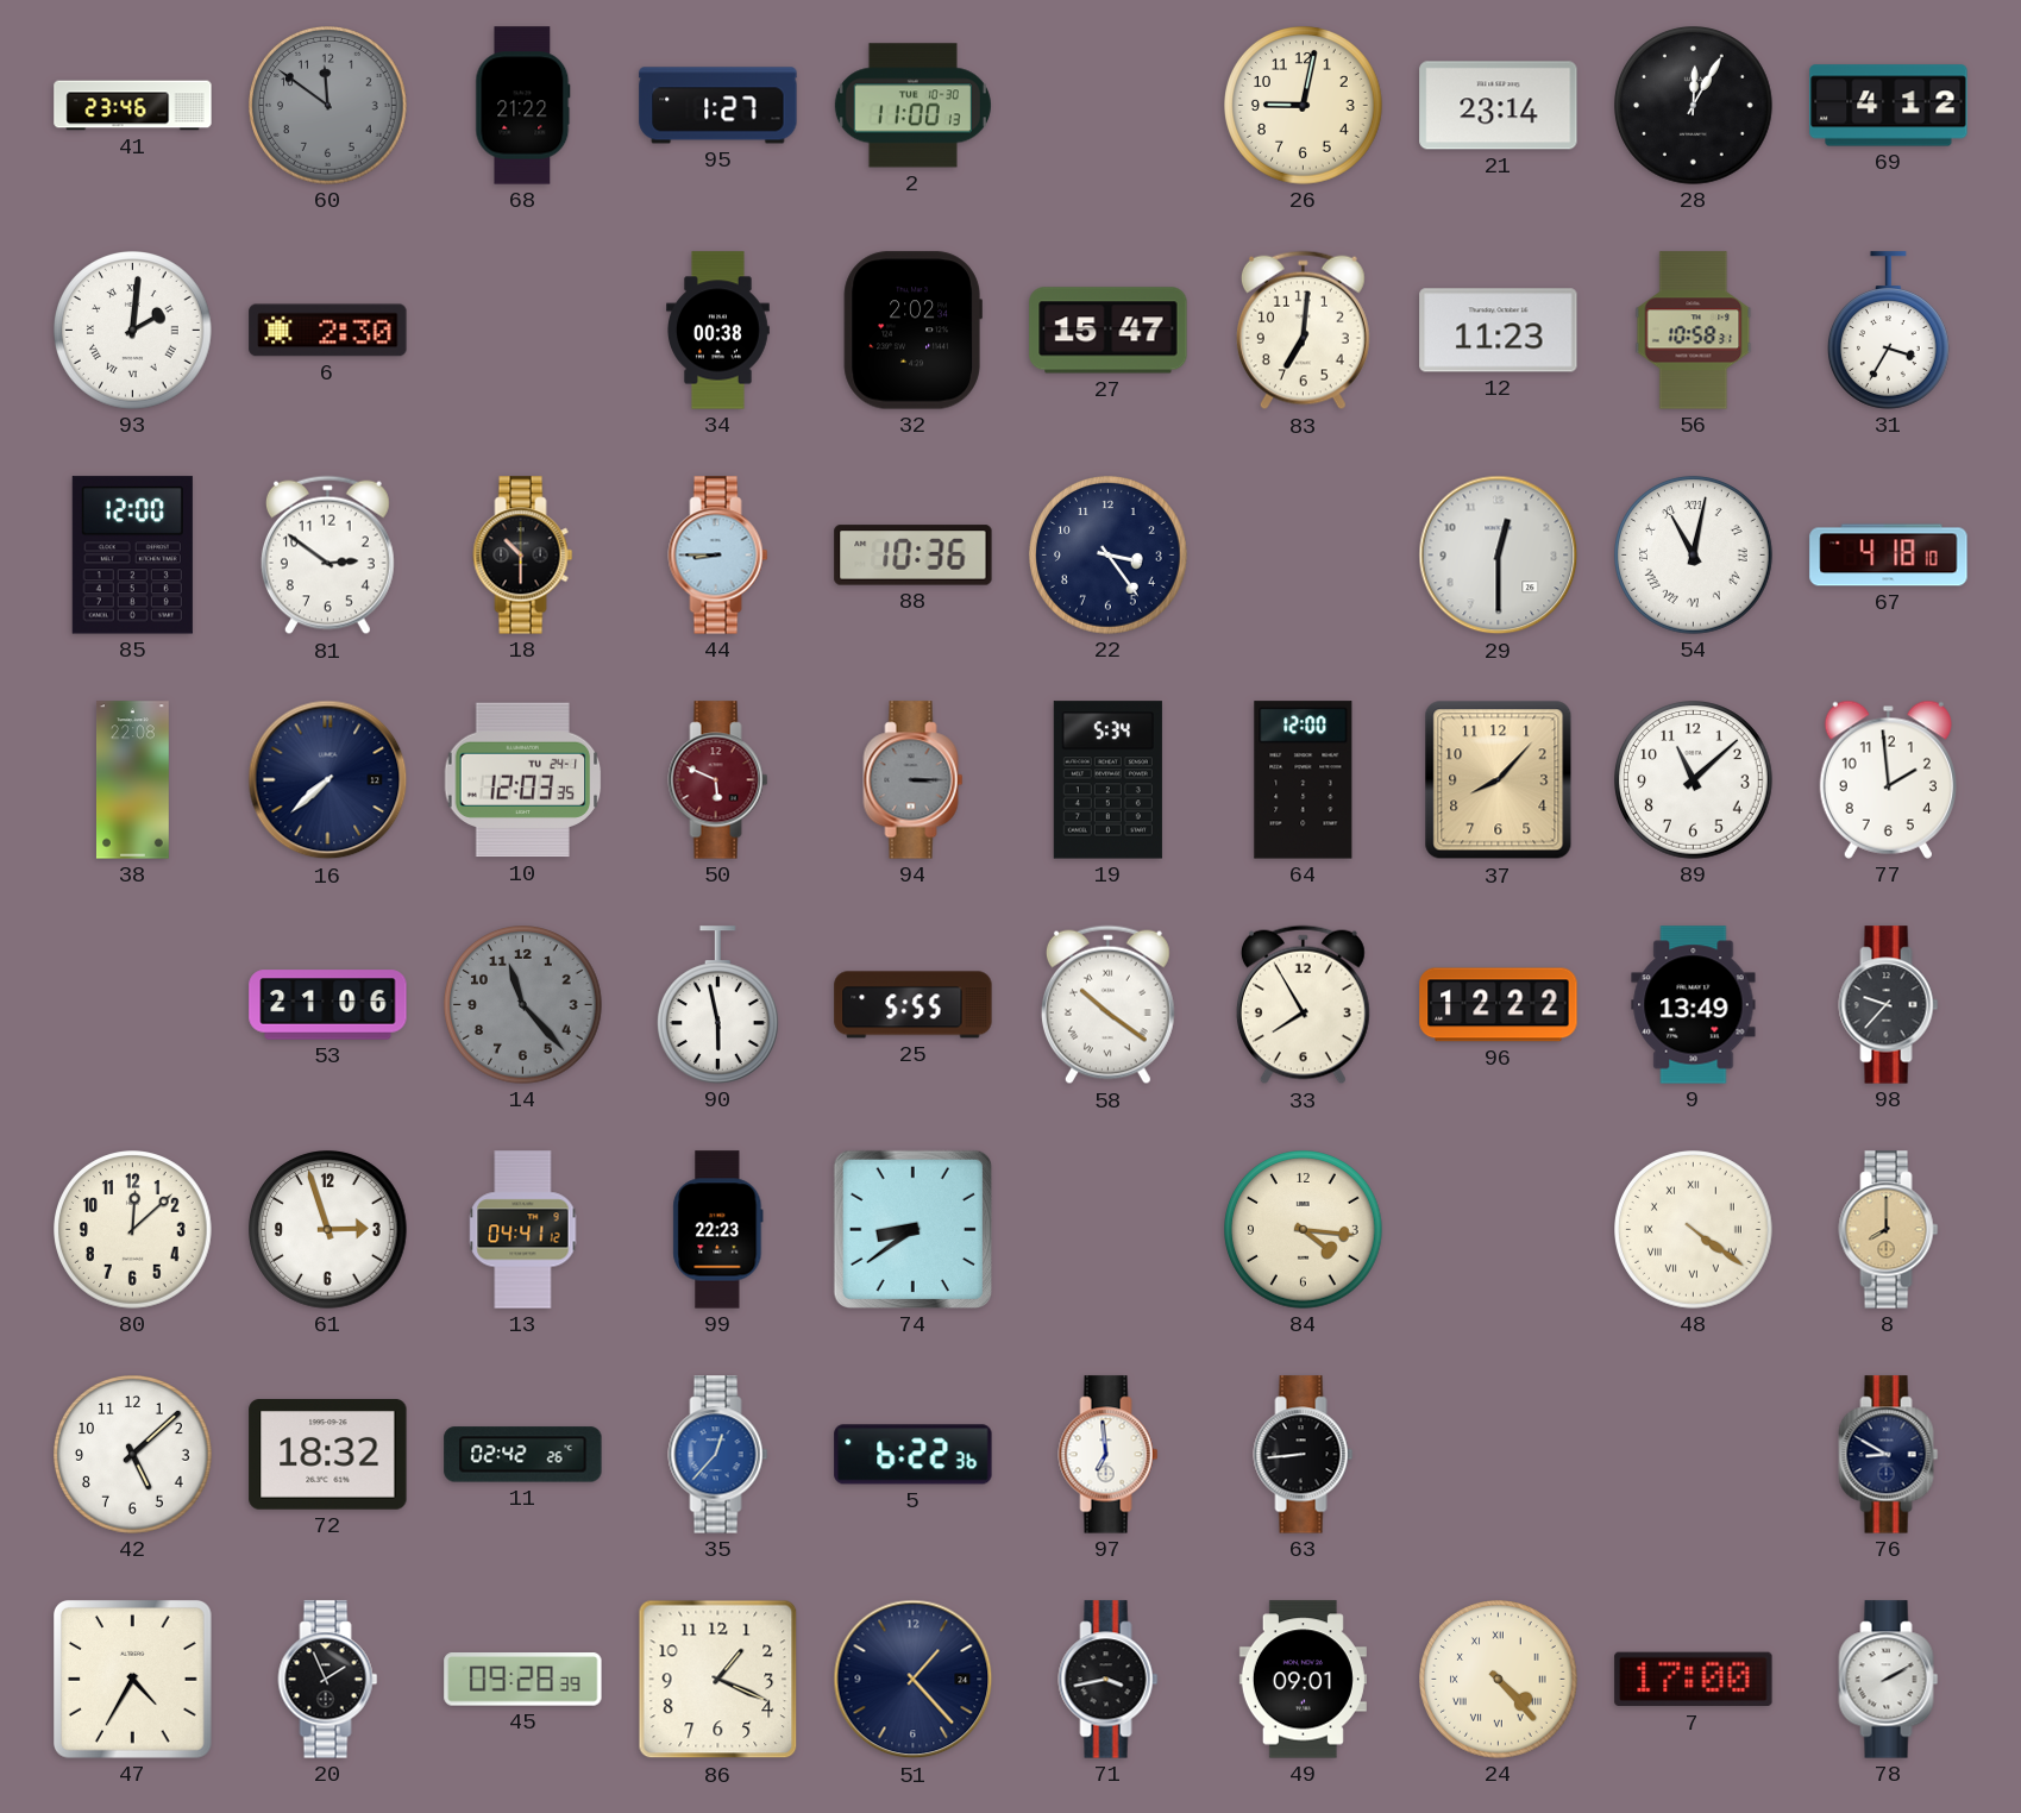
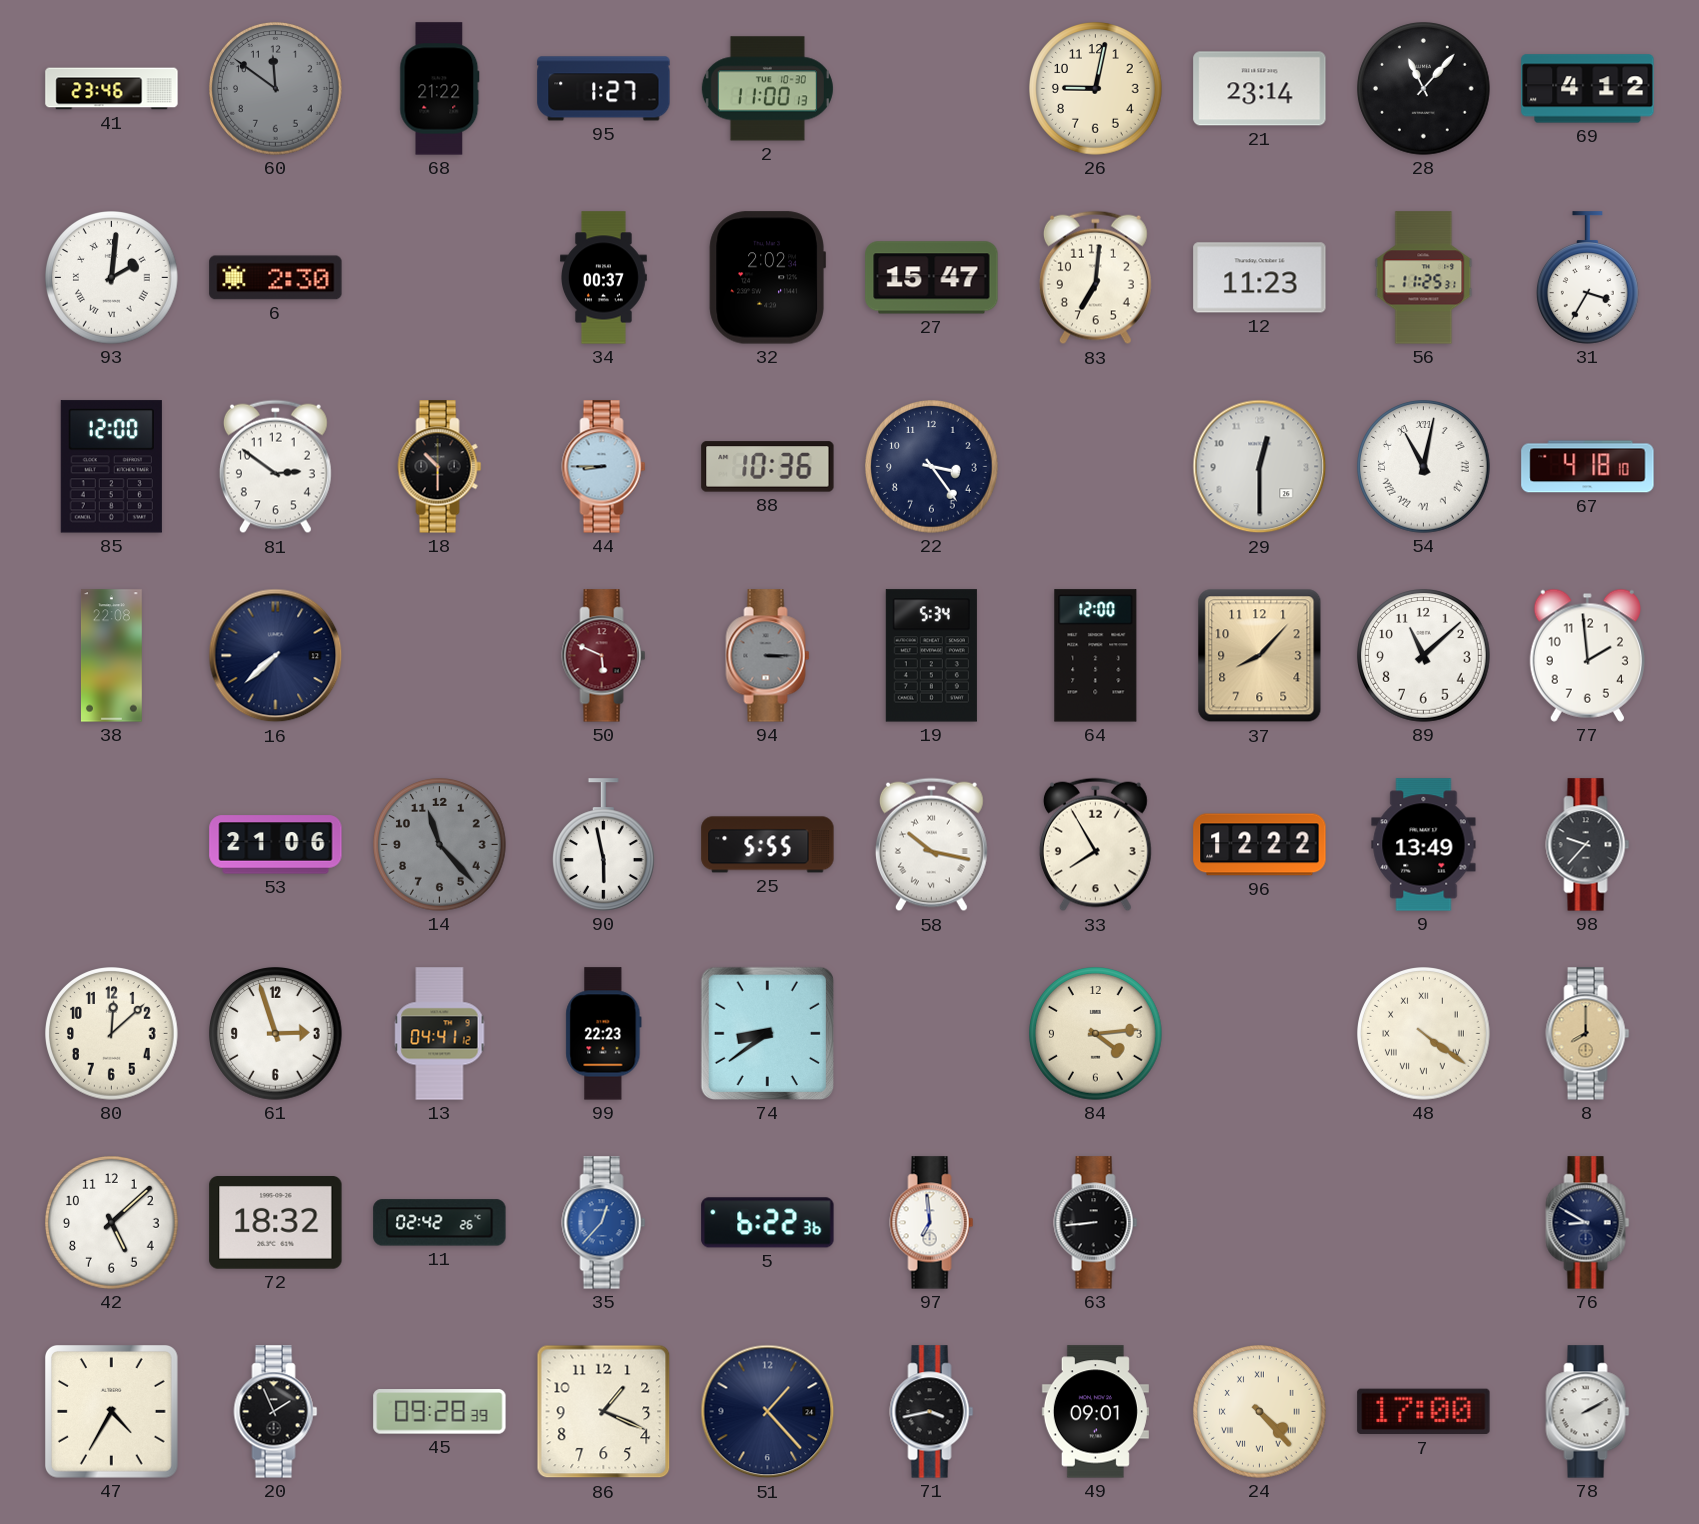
28: 12:05 -> 11:07 (1424, 89)
34: 00:38 -> 00:37 (604, 278)
56: 10:58 -> 11:25 (1424, 278)
10: 12:03 -> none (523, 780)
58: 10:21 -> 10:17 (931, 845)
84: 4:16 -> 4:14 (1096, 1034)
